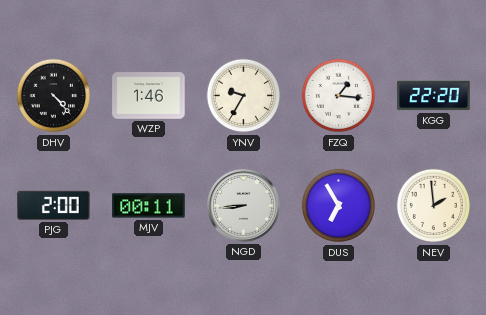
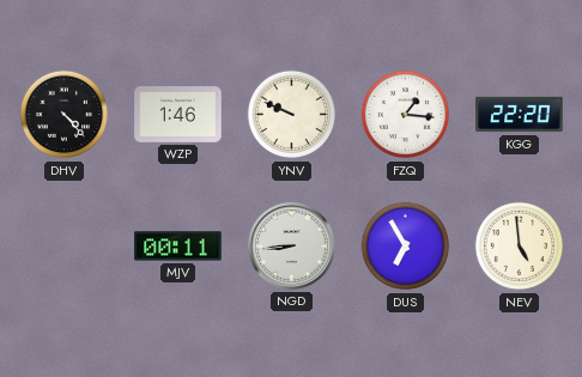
YNV: 9:35 -> 9:49 (292, 115)
PJG: 2:00 -> none (54, 205)
NEV: 1:59 -> 4:59 (520, 247)
